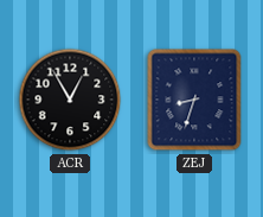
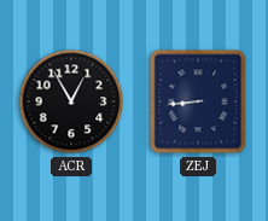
ZEJ: 8:33 -> 8:44 (198, 101)
